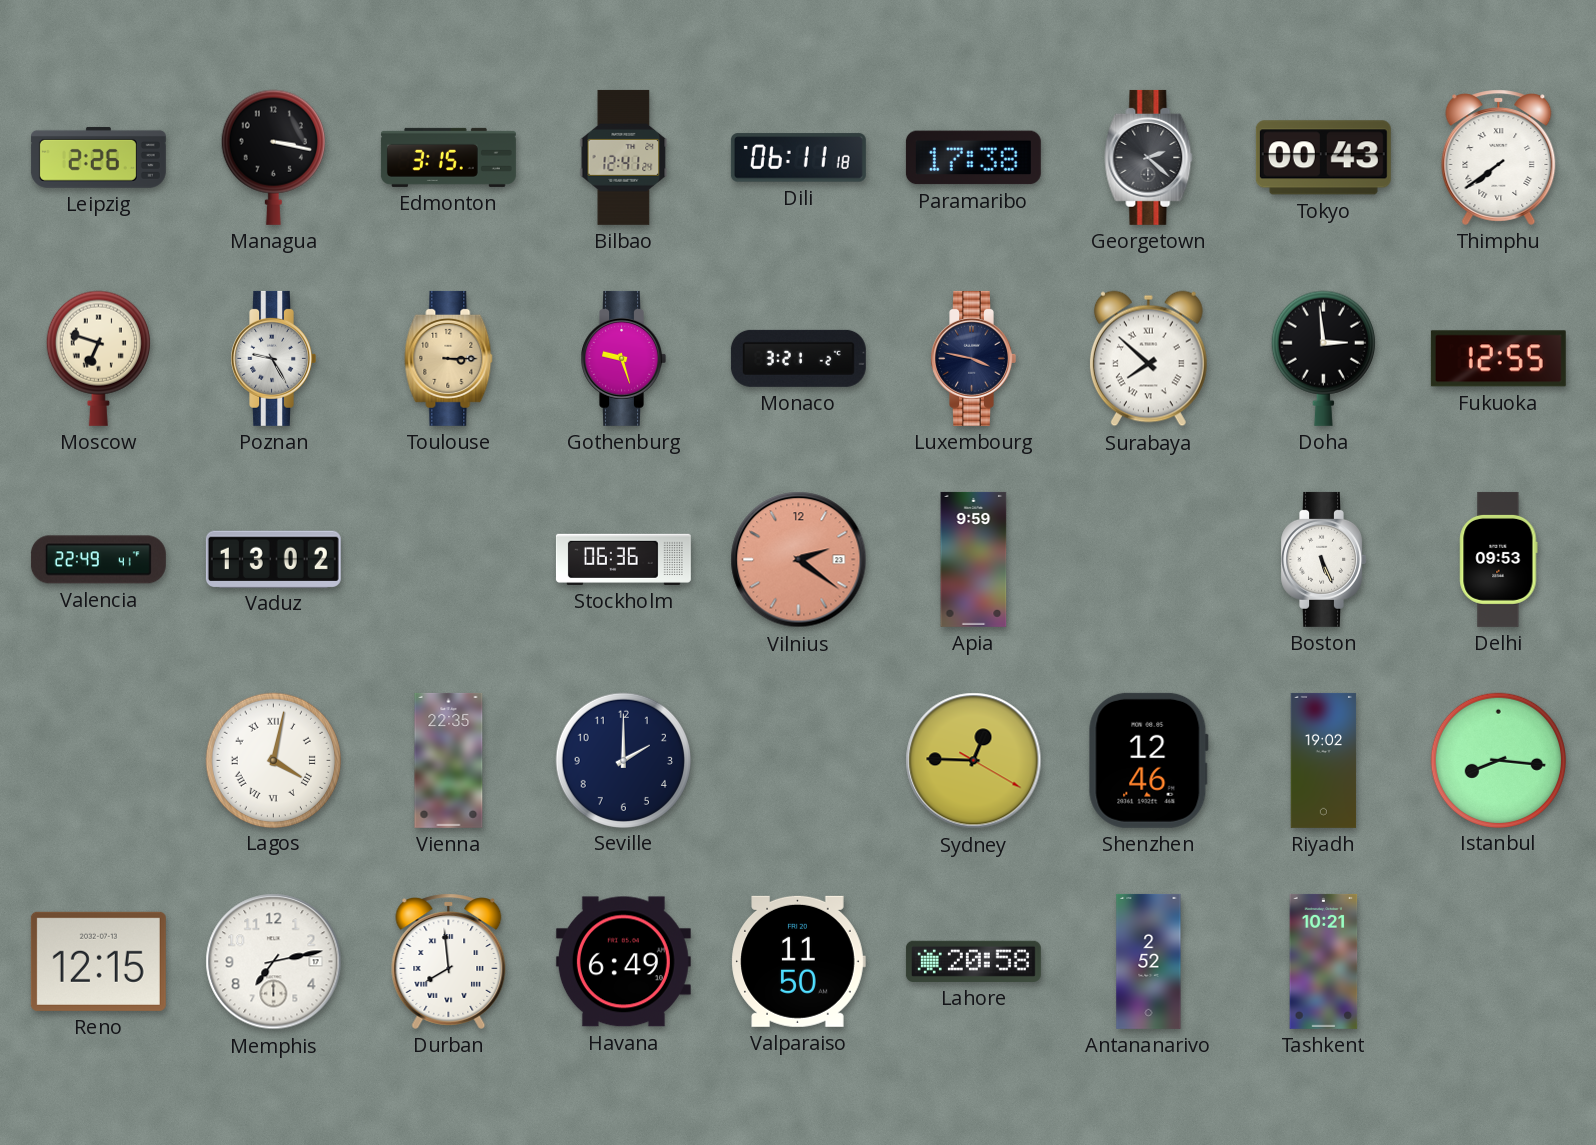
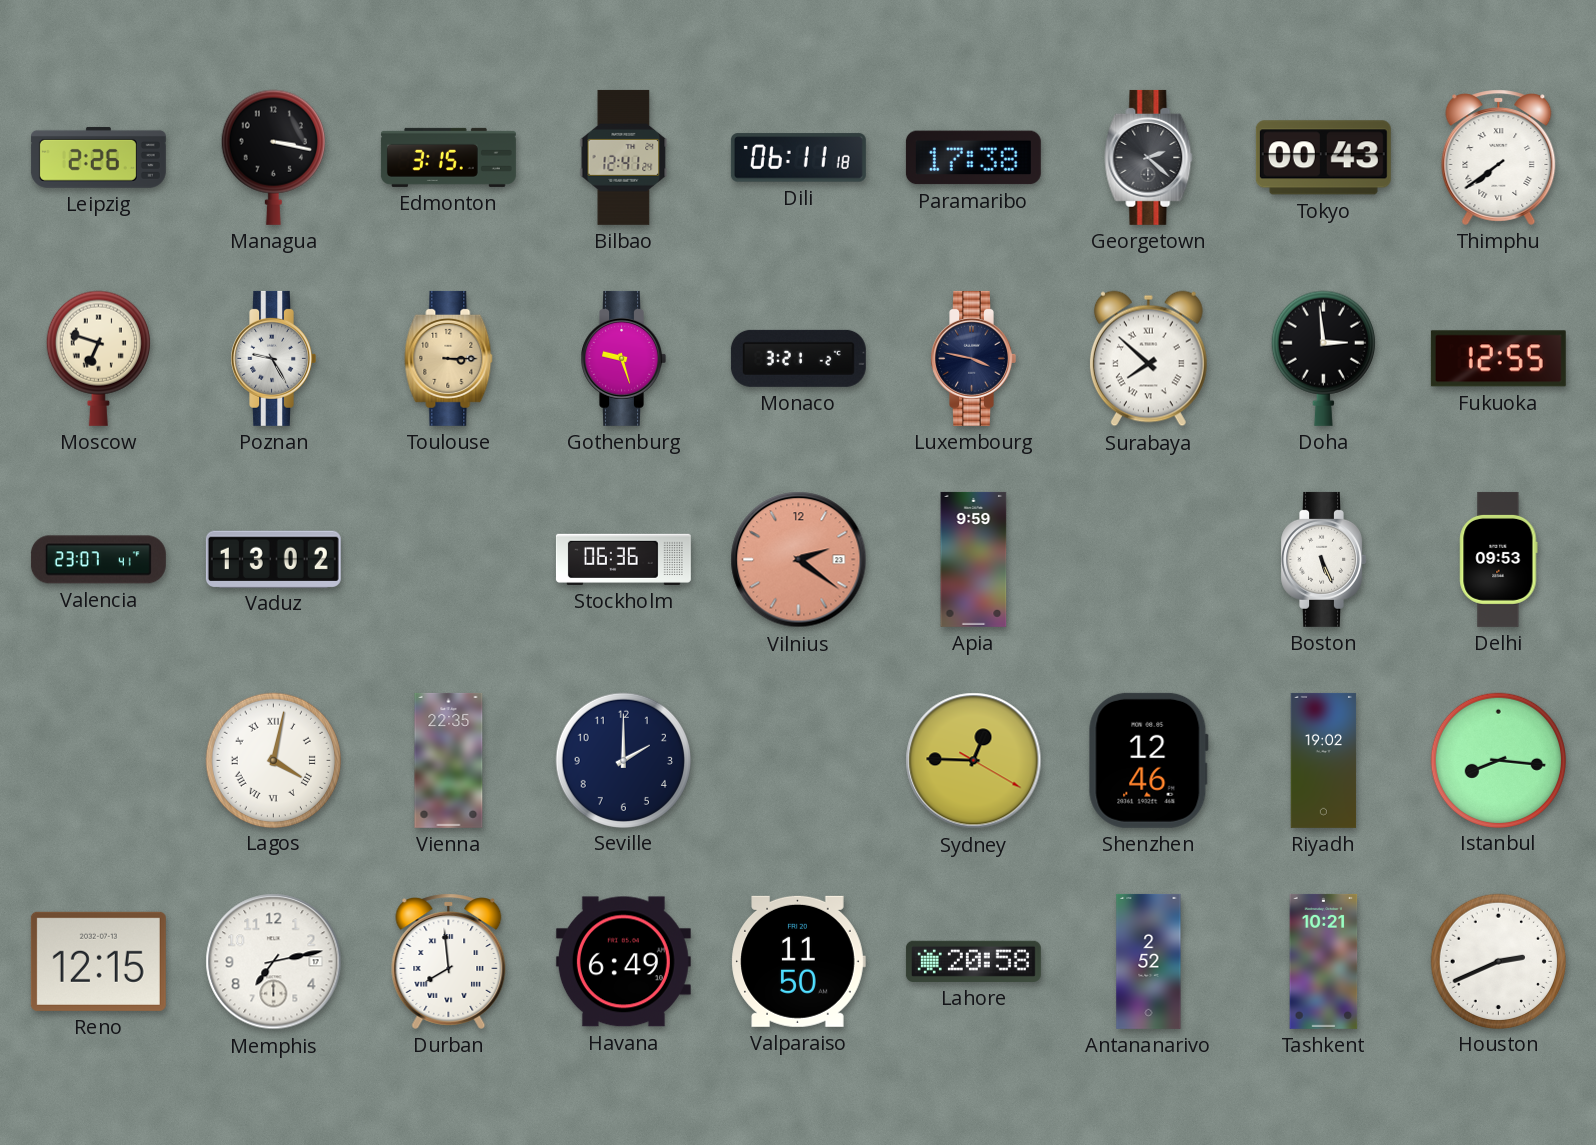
Valencia: 22:49 -> 23:07 (98, 560)
Houston: none -> 2:41 (1498, 961)
